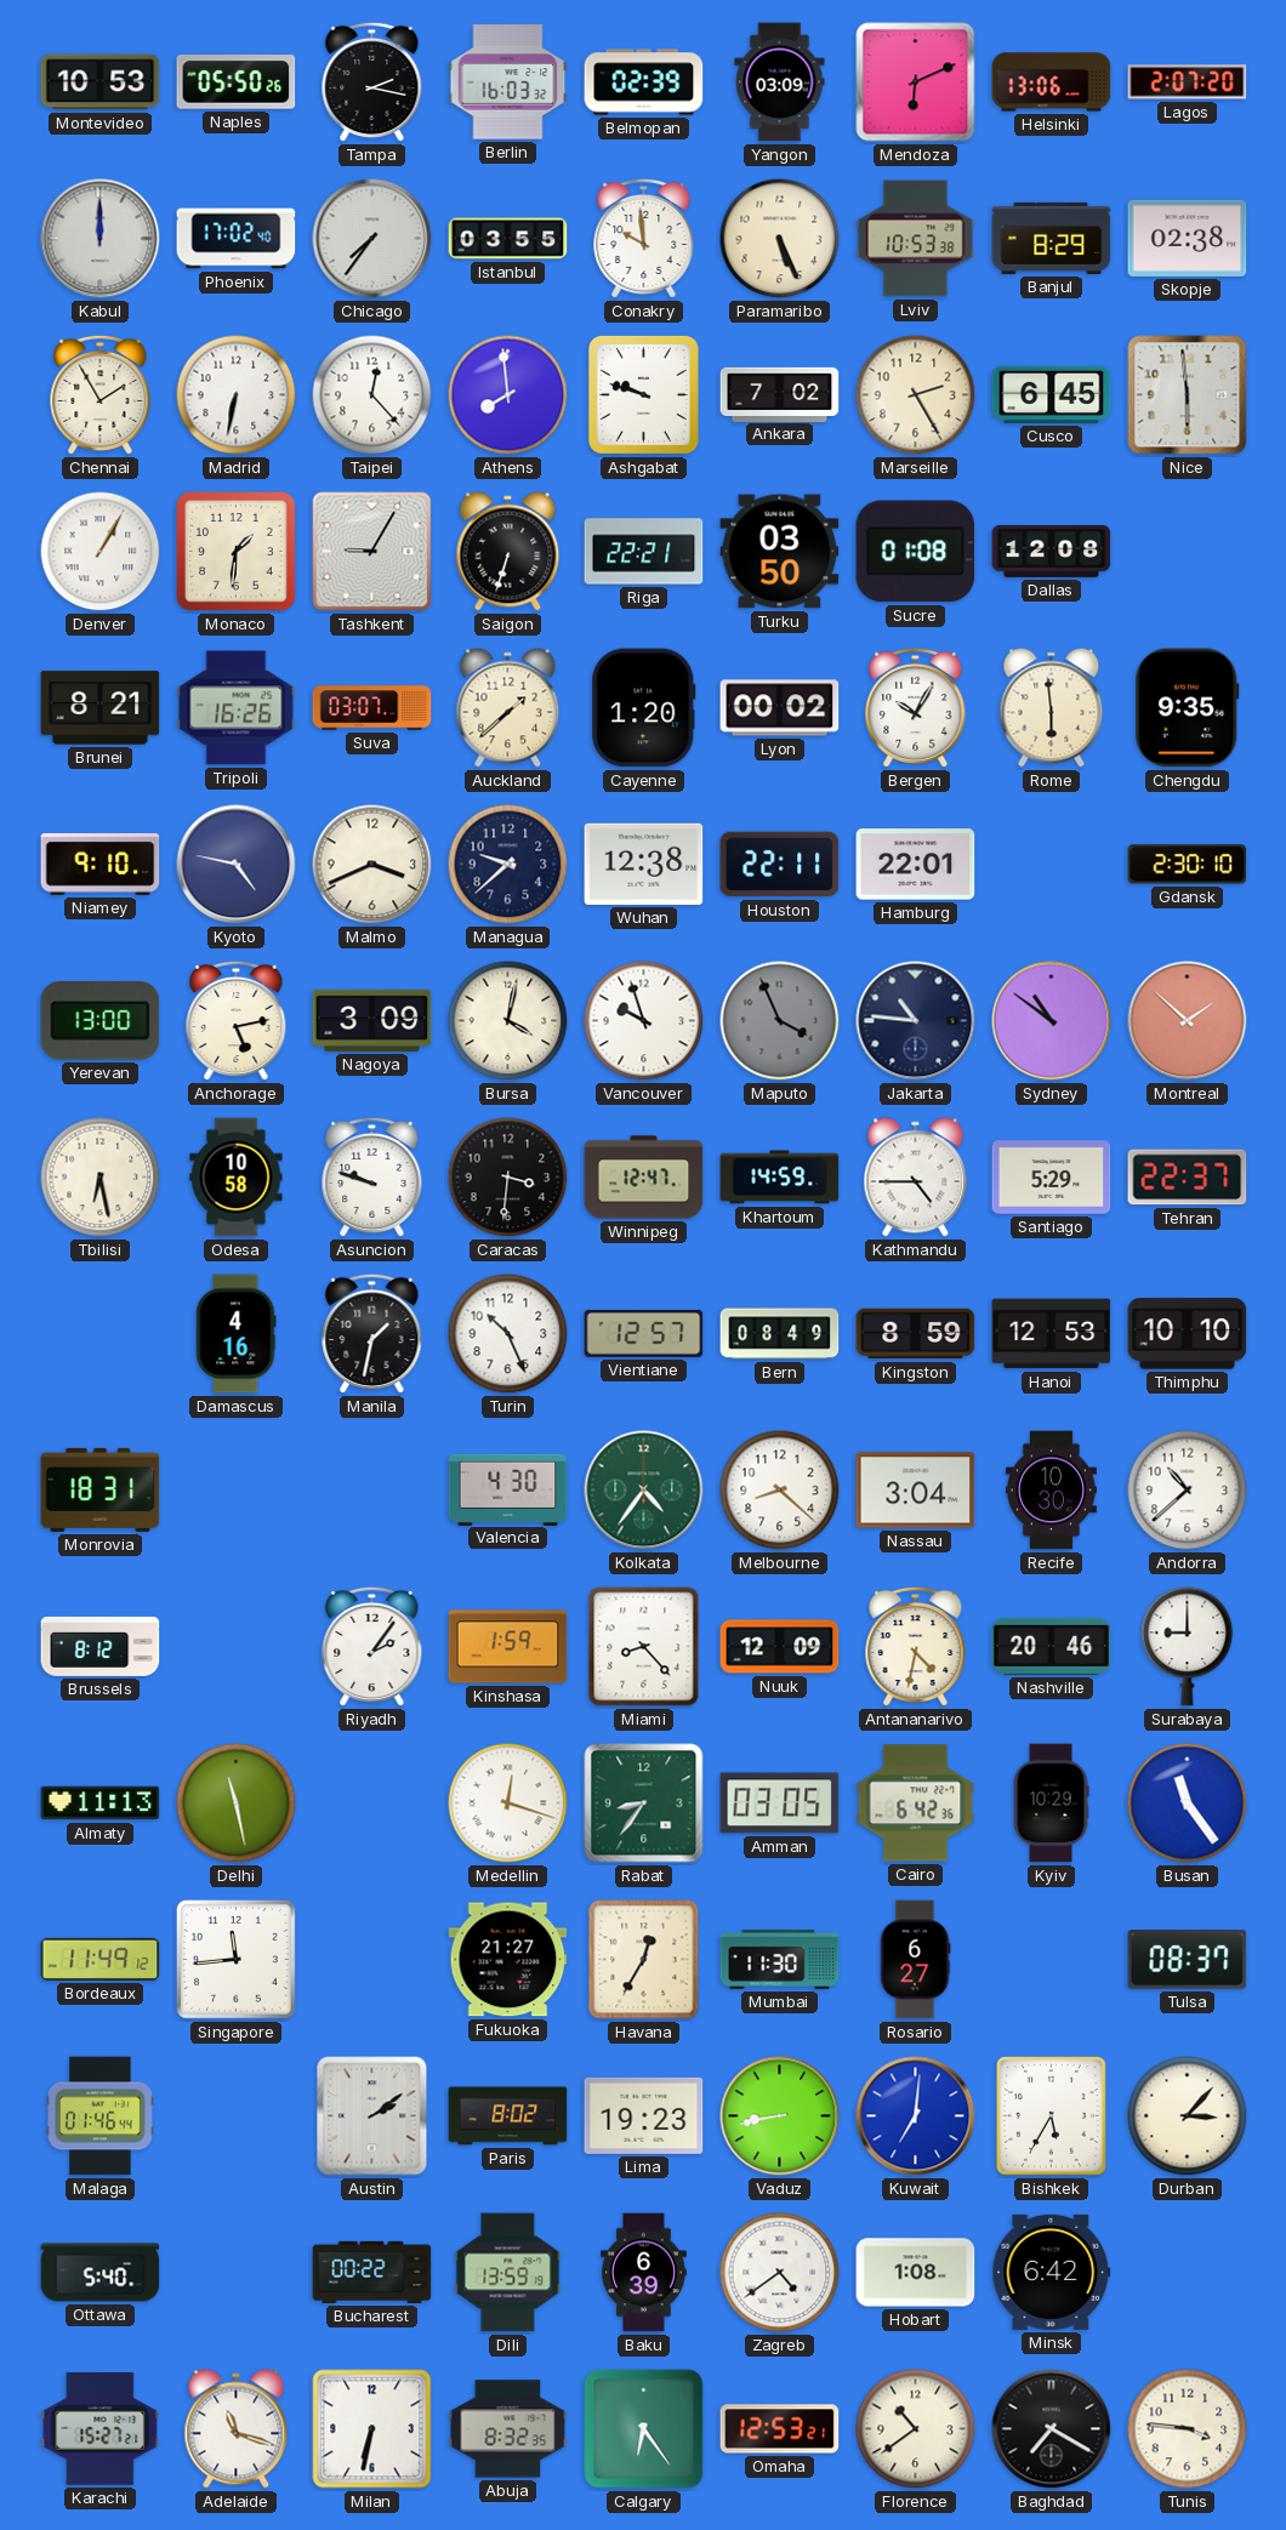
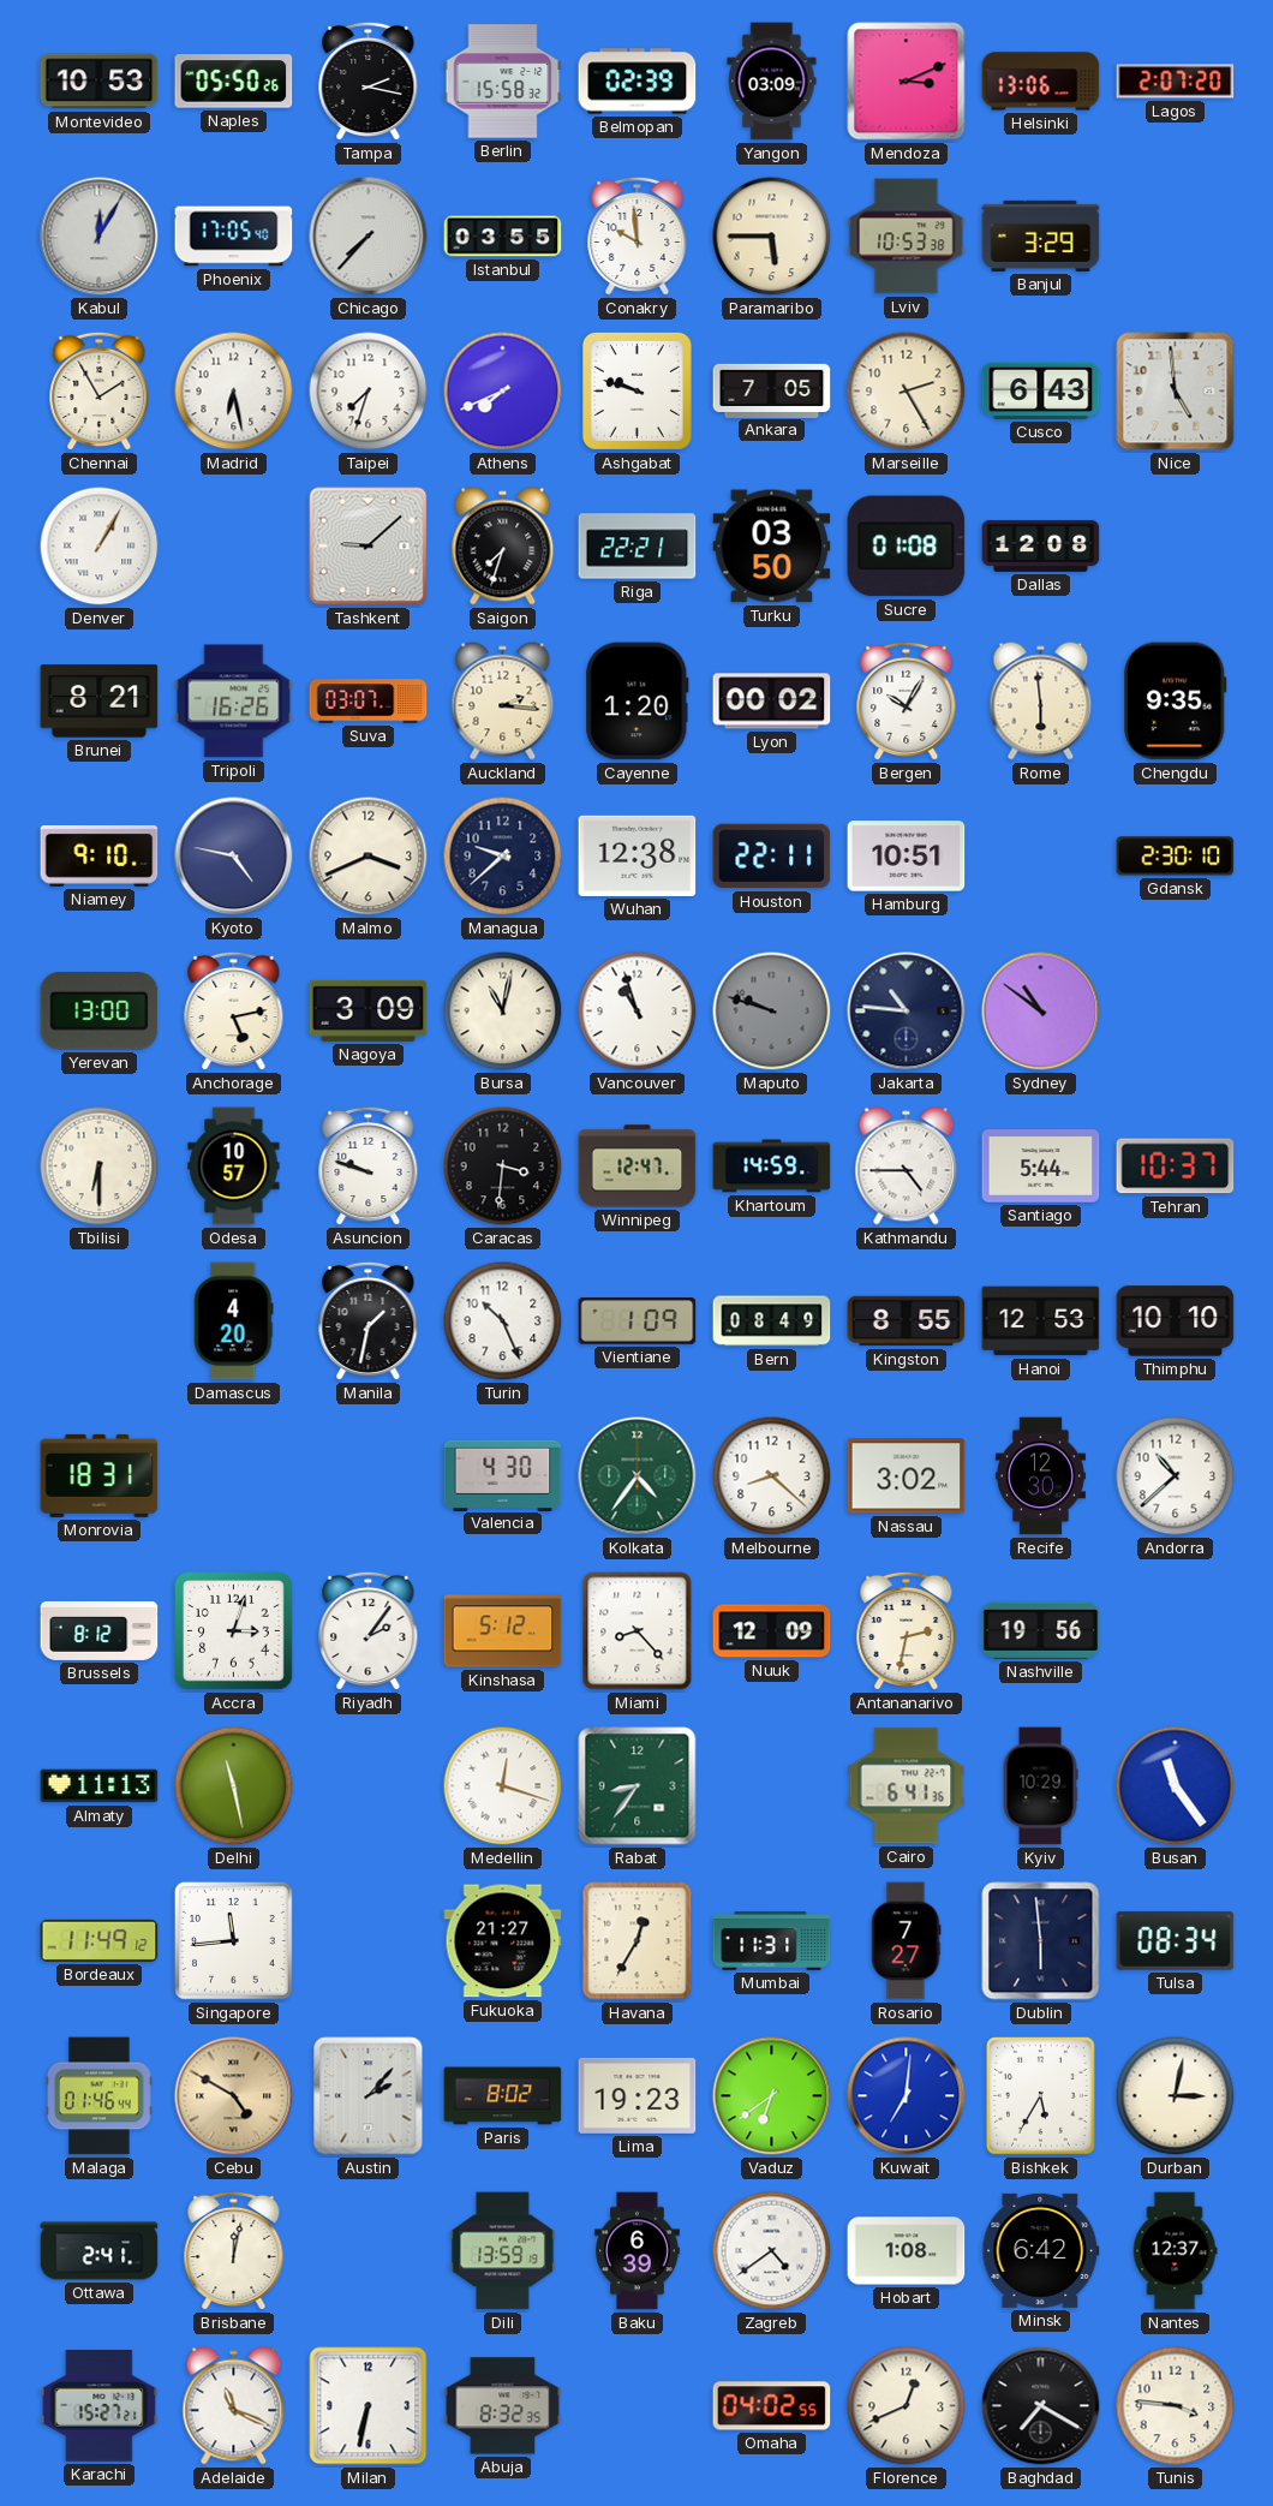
Berlin: 16:03 -> 15:58 (503, 82)
Mendoza: 6:11 -> 3:11 (907, 82)
Kabul: 12:00 -> 12:05 (100, 237)
Phoenix: 17:02 -> 17:05 (234, 237)
Chicago: 7:36 -> 7:37 (369, 237)
Paramaribo: 5:26 -> 5:45 (772, 237)
Banjul: 8:29 -> 3:29 (1041, 235)
Skopje: 02:38 -> none (1188, 238)
Madrid: 6:32 -> 6:28 (234, 392)
Taipei: 12:23 -> 7:33 (369, 392)
Athens: 7:59 -> 7:41 (503, 392)
Ankara: 7:02 -> 7:05 (772, 390)
Cusco: 6:45 -> 6:43 (1041, 390)
Nice: 5:59 -> 4:59 (1176, 392)
Monaco: 1:31 -> none (237, 552)
Tashkent: 9:05 -> 9:08 (369, 547)
Saigon: 6:33 -> 7:33 (503, 547)
Auckland: 1:38 -> 2:16 (503, 702)
Hamburg: 22:01 -> 10:51 (907, 857)
Bursa: 4:02 -> 11:02 (503, 1012)
Vancouver: 9:57 -> 10:57 (638, 1012)
Maputo: 3:56 -> 9:48 (772, 1012)
Montreal: 1:52 -> none (1188, 1021)
Tbilisi: 6:28 -> 6:30 (100, 1167)
Odesa: 10:58 -> 10:57 (234, 1167)
Santiago: 5:29 -> 5:44 (1041, 1167)
Tehran: 22:37 -> 10:37 (1176, 1167)
Damascus: 4:16 -> 4:20 (234, 1321)
Vientiane: 12:57 -> 1:09 (638, 1321)
Kingston: 8:59 -> 8:55 (907, 1321)
Nassau: 3:04 -> 3:02 (907, 1476)
Recife: 10:30 -> 12:30 (1040, 1476)
Accra: none -> 3:03 (234, 1631)
Kinshasa: 1:59 -> 5:12 (503, 1631)
Antananarivo: 4:32 -> 2:32 (907, 1631)
Nashville: 20:46 -> 19:56 (1041, 1630)
Surabaya: 9:00 -> none (1188, 1647)
Amman: 03:05 -> none (780, 1804)
Cairo: 6:42 -> 6:41 (907, 1786)
Mumbai: 11:30 -> 11:31 (772, 1941)
Rosario: 6:27 -> 7:27 (906, 1941)
Dublin: none -> 5:59 (1041, 1941)
Tulsa: 08:37 -> 08:34 (1176, 1941)
Cebu: none -> 4:50 (234, 2096)
Austin: 2:09 -> 2:07 (369, 2096)
Vaduz: 8:43 -> 6:39 (772, 2096)
Durban: 3:07 -> 3:02 (1176, 2096)
Ottawa: 5:40 -> 2:41 (100, 2251)
Brisbane: none -> 12:02 (234, 2251)
Bucharest: 00:22 -> none (372, 2272)
Nantes: none -> 12:37 (1175, 2251)
Adelaide: 11:18 -> 11:19 (234, 2406)
Calgary: 6:24 -> none (644, 2429)
Omaha: 12:53 -> 04:02 (772, 2406)
Florence: 10:39 -> 12:41 (907, 2406)
